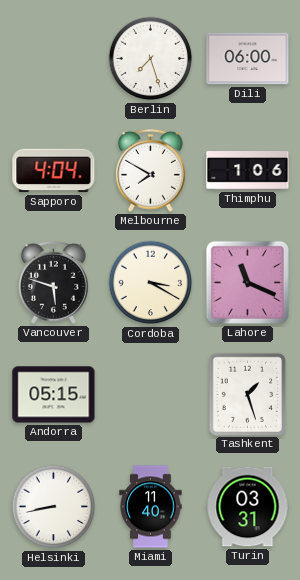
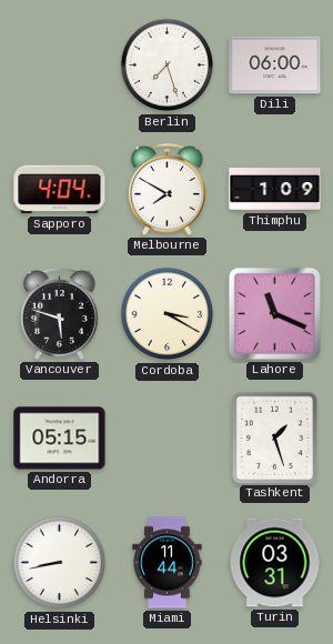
Thimphu: 1:06 -> 1:09 (275, 190)
Miami: 11:40 -> 11:44 (168, 563)
